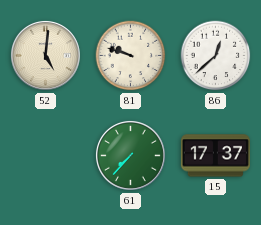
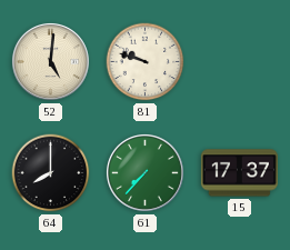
86: 12:38 -> none (216, 56)
64: none -> 8:00 (51, 173)
